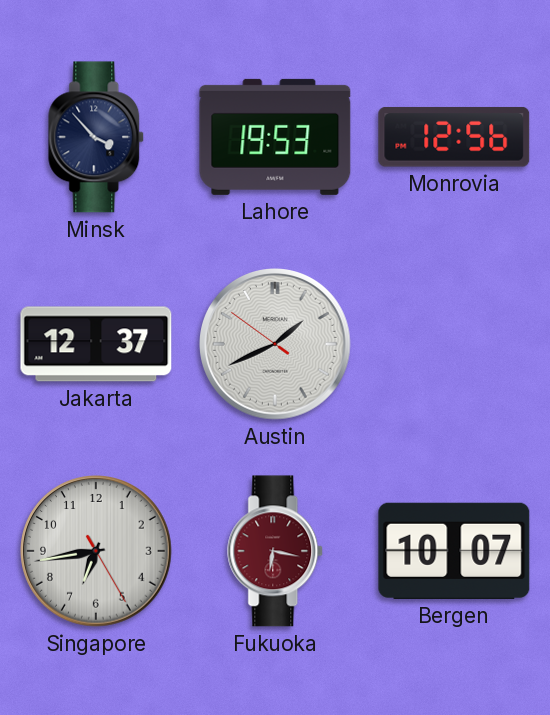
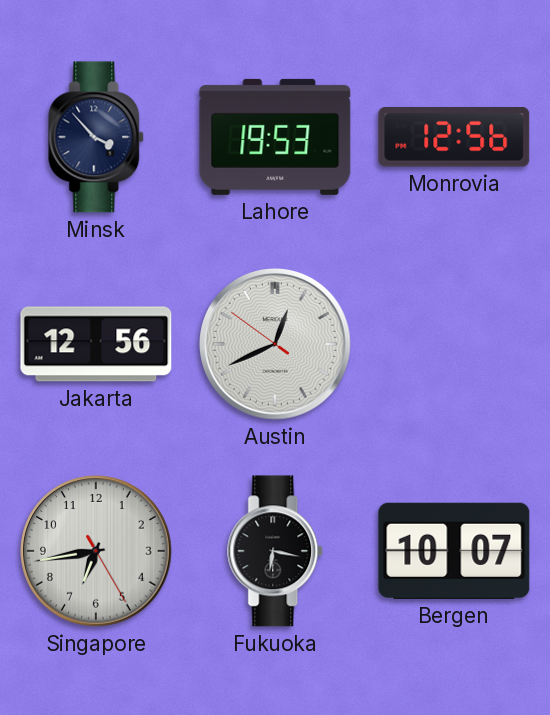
Jakarta: 12:37 -> 12:56 (96, 344)
Austin: 1:40 -> 12:40 (276, 345)
Fukuoka dial: burgundy -> black (276, 551)
